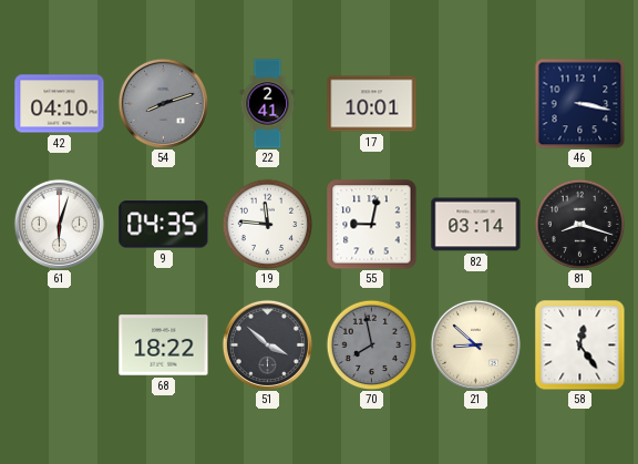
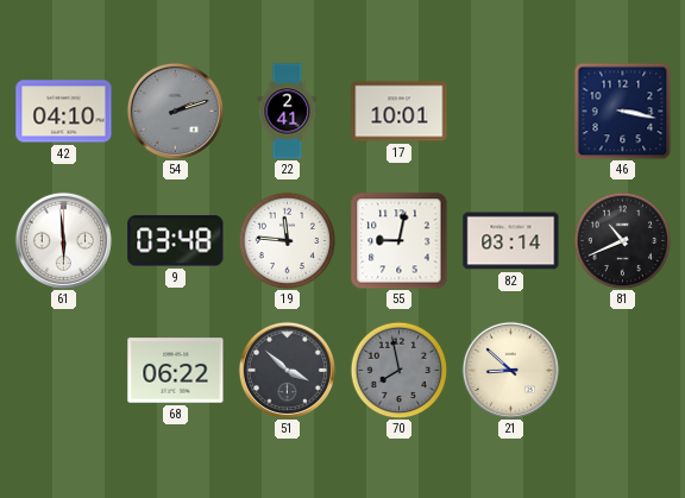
54: 8:12 -> 2:12 (175, 111)
61: 6:03 -> 5:59 (63, 240)
9: 04:35 -> 03:48 (176, 241)
81: 8:18 -> 10:41 (622, 240)
68: 18:22 -> 06:22 (176, 371)
58: 12:24 -> none (580, 346)
